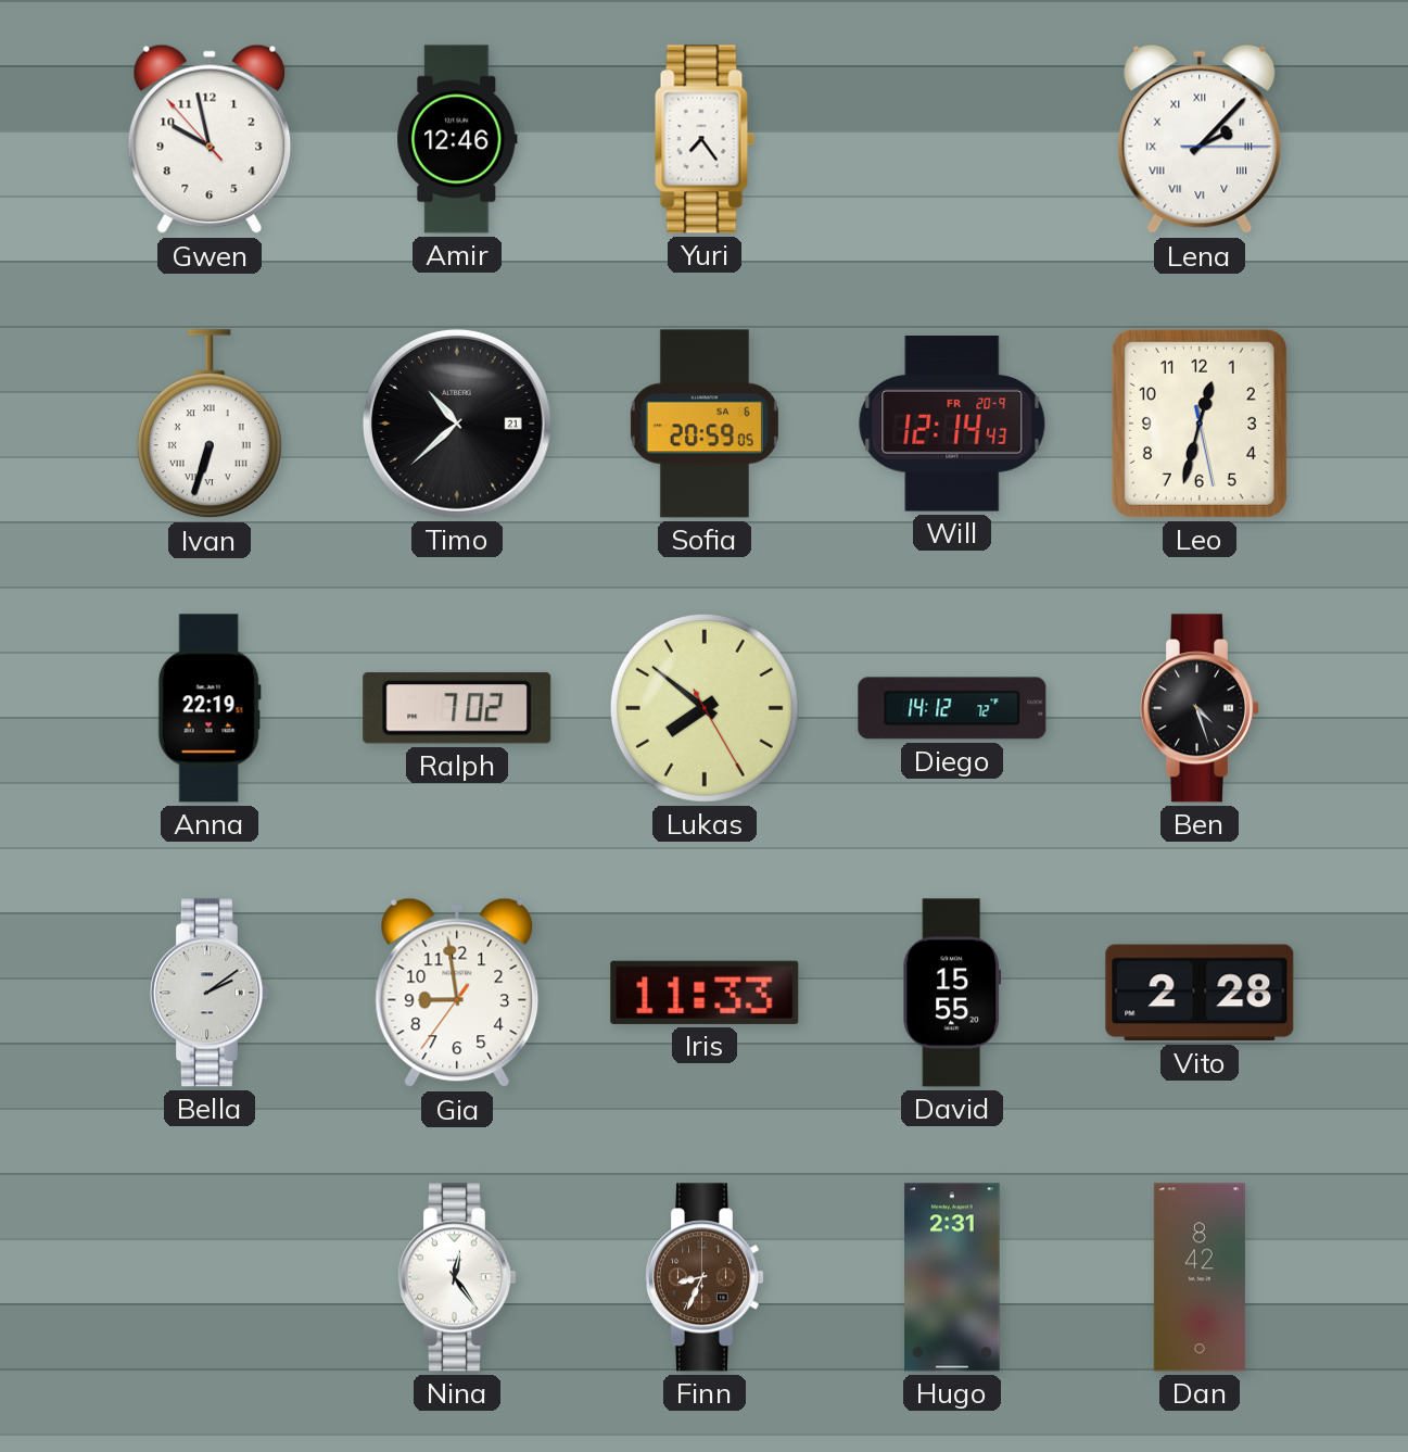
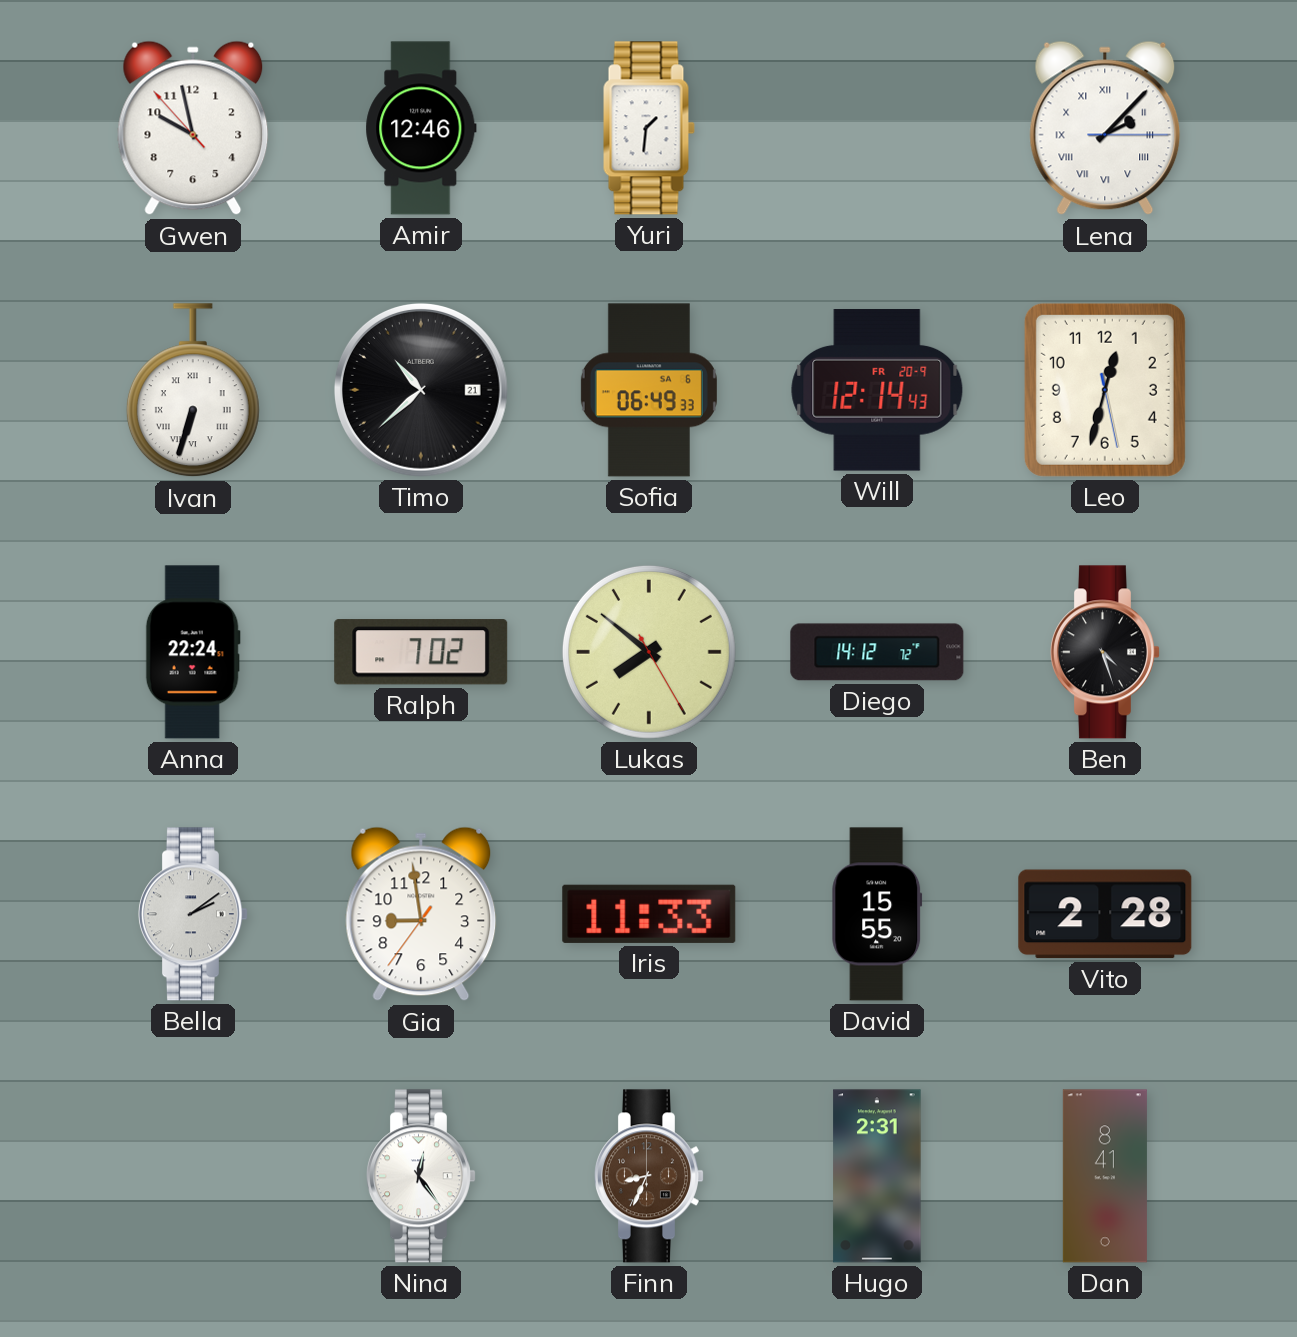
Yuri: 7:24 -> 1:31 (649, 128)
Sofia: 20:59 -> 06:49 (649, 390)
Anna: 22:19 -> 22:24 (193, 652)
Dan: 8:42 -> 8:41 (1105, 1176)
